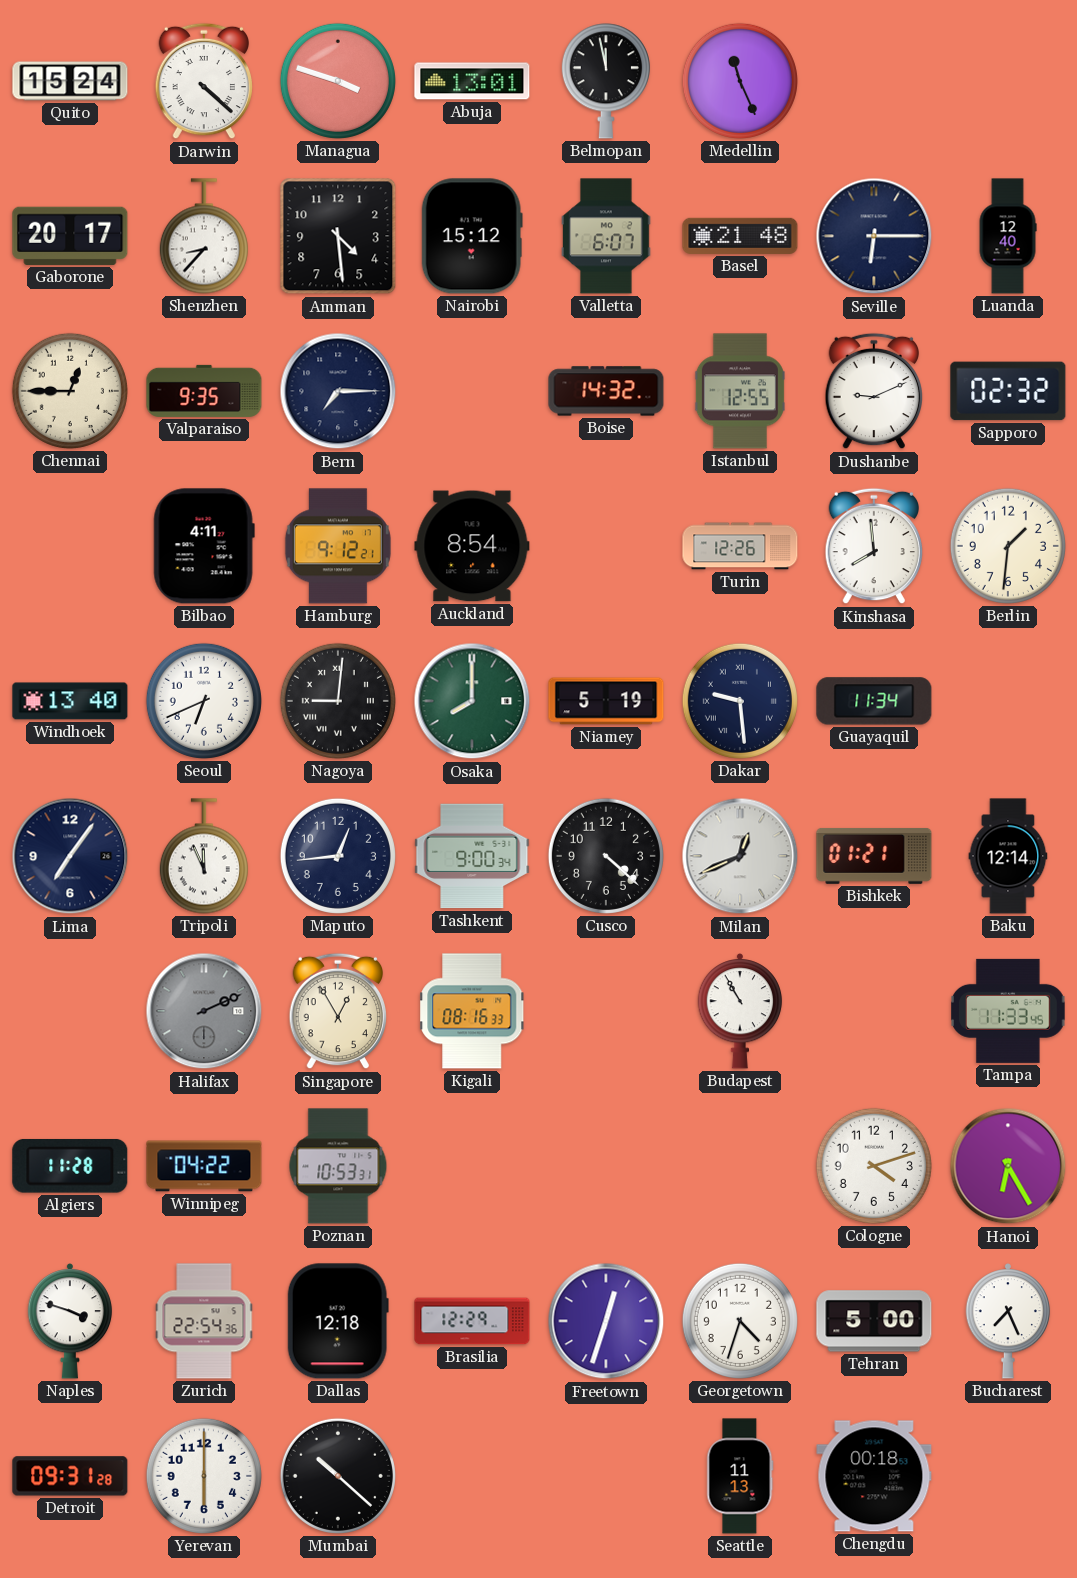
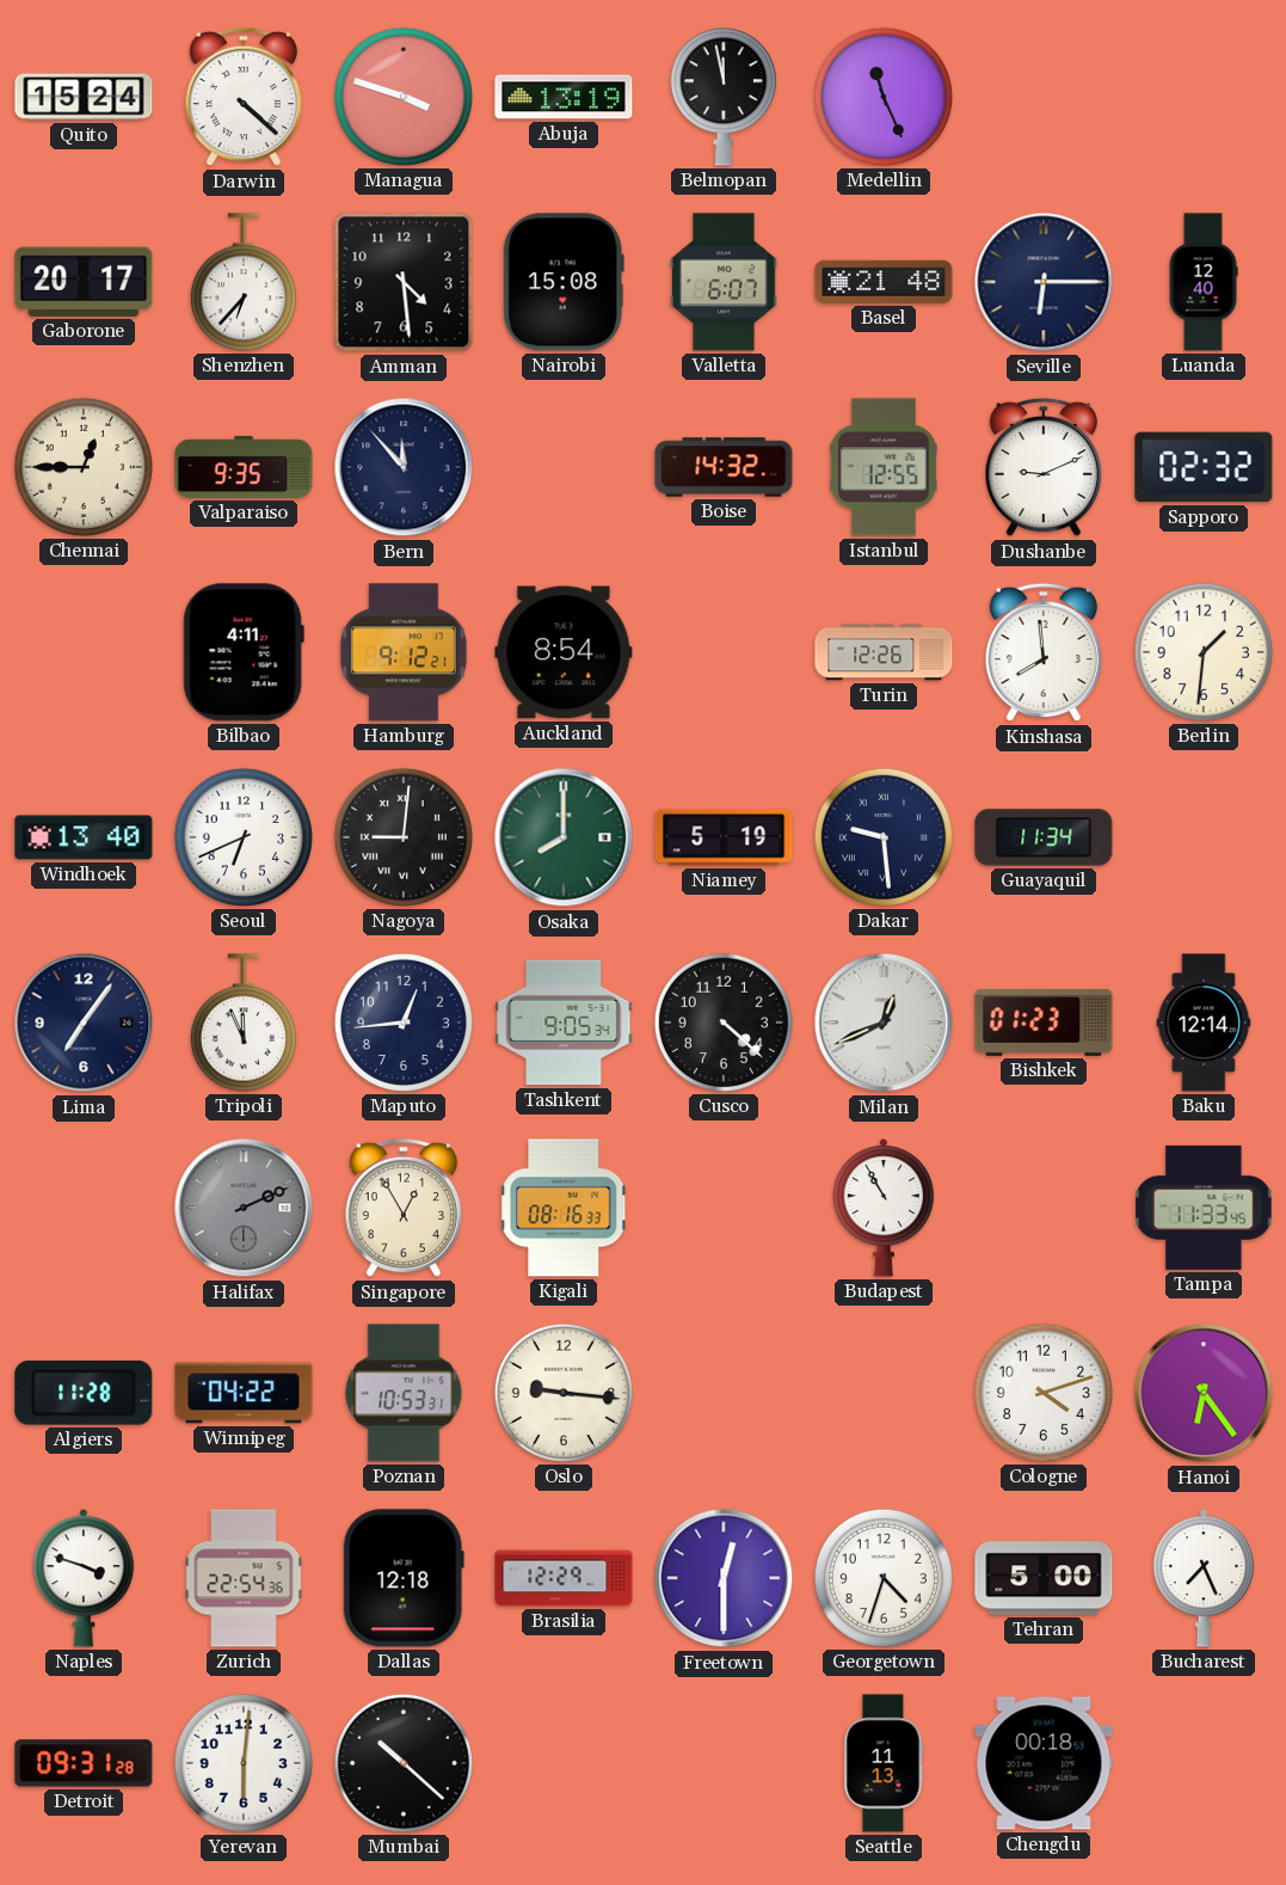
Abuja: 13:01 -> 13:19 (564, 97)
Shenzhen: 8:37 -> 6:37 (244, 282)
Nairobi: 15:12 -> 15:08 (564, 282)
Bern: 7:15 -> 11:53 (404, 467)
Tashkent: 9:00 -> 9:05 (564, 1023)
Bishkek: 01:21 -> 01:23 (1044, 1023)
Oslo: none -> 9:16 (564, 1393)
Hanoi: 6:25 -> 6:24 (1204, 1393)
Freetown: 12:33 -> 12:30 (724, 1578)
Yerevan: 6:00 -> 6:01 (244, 1763)
